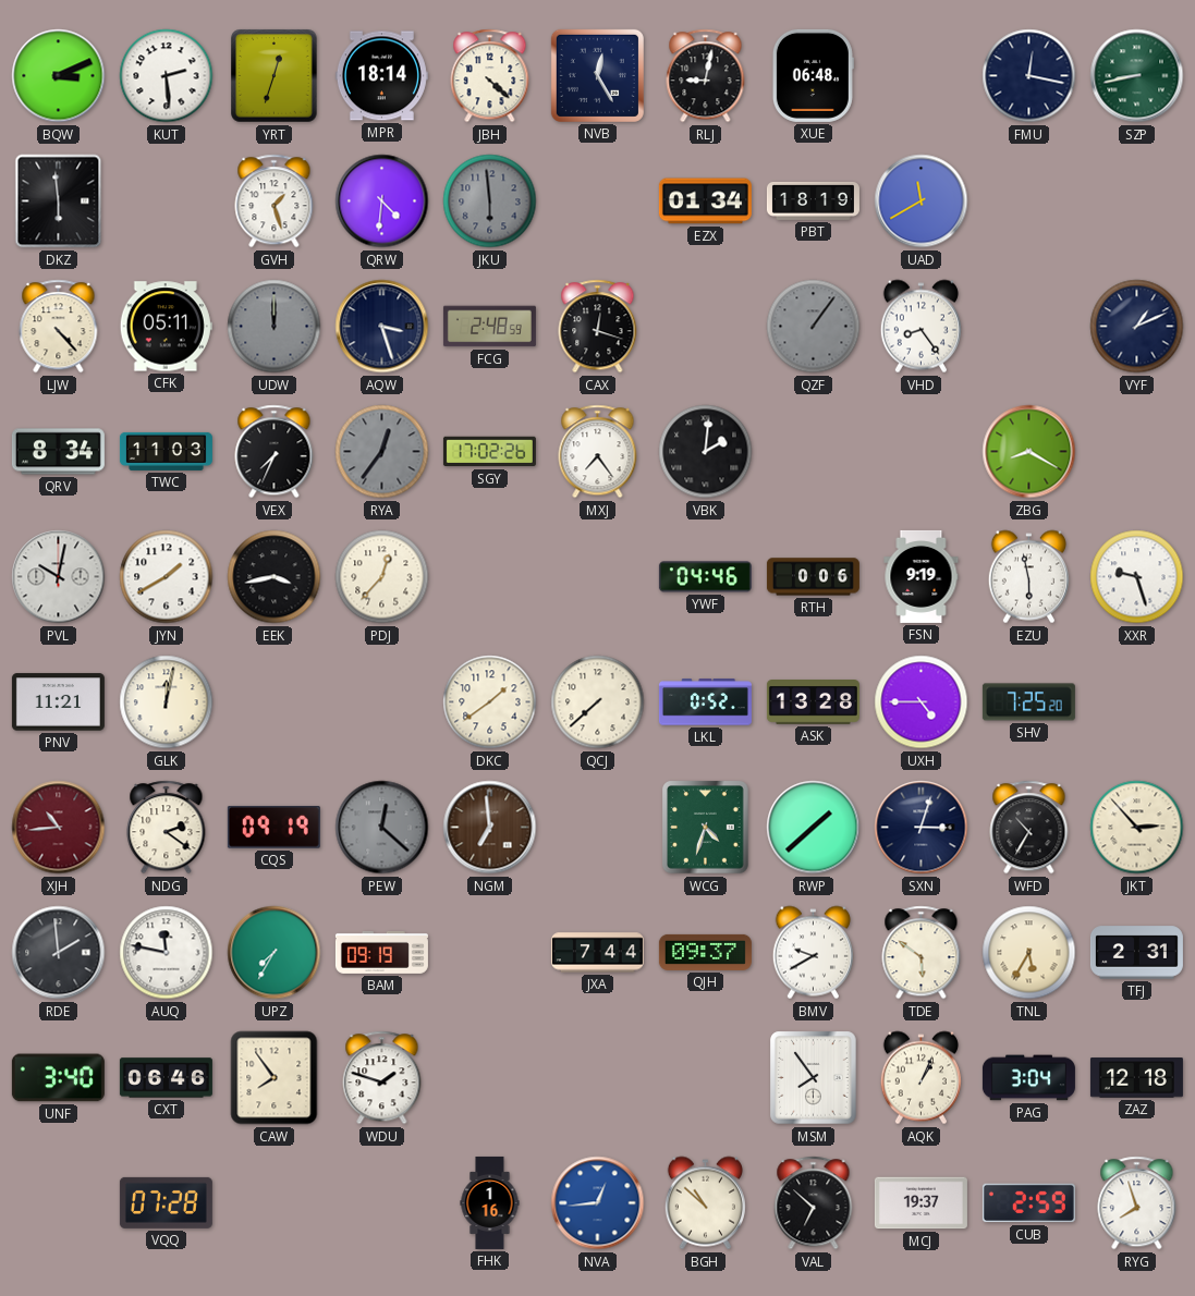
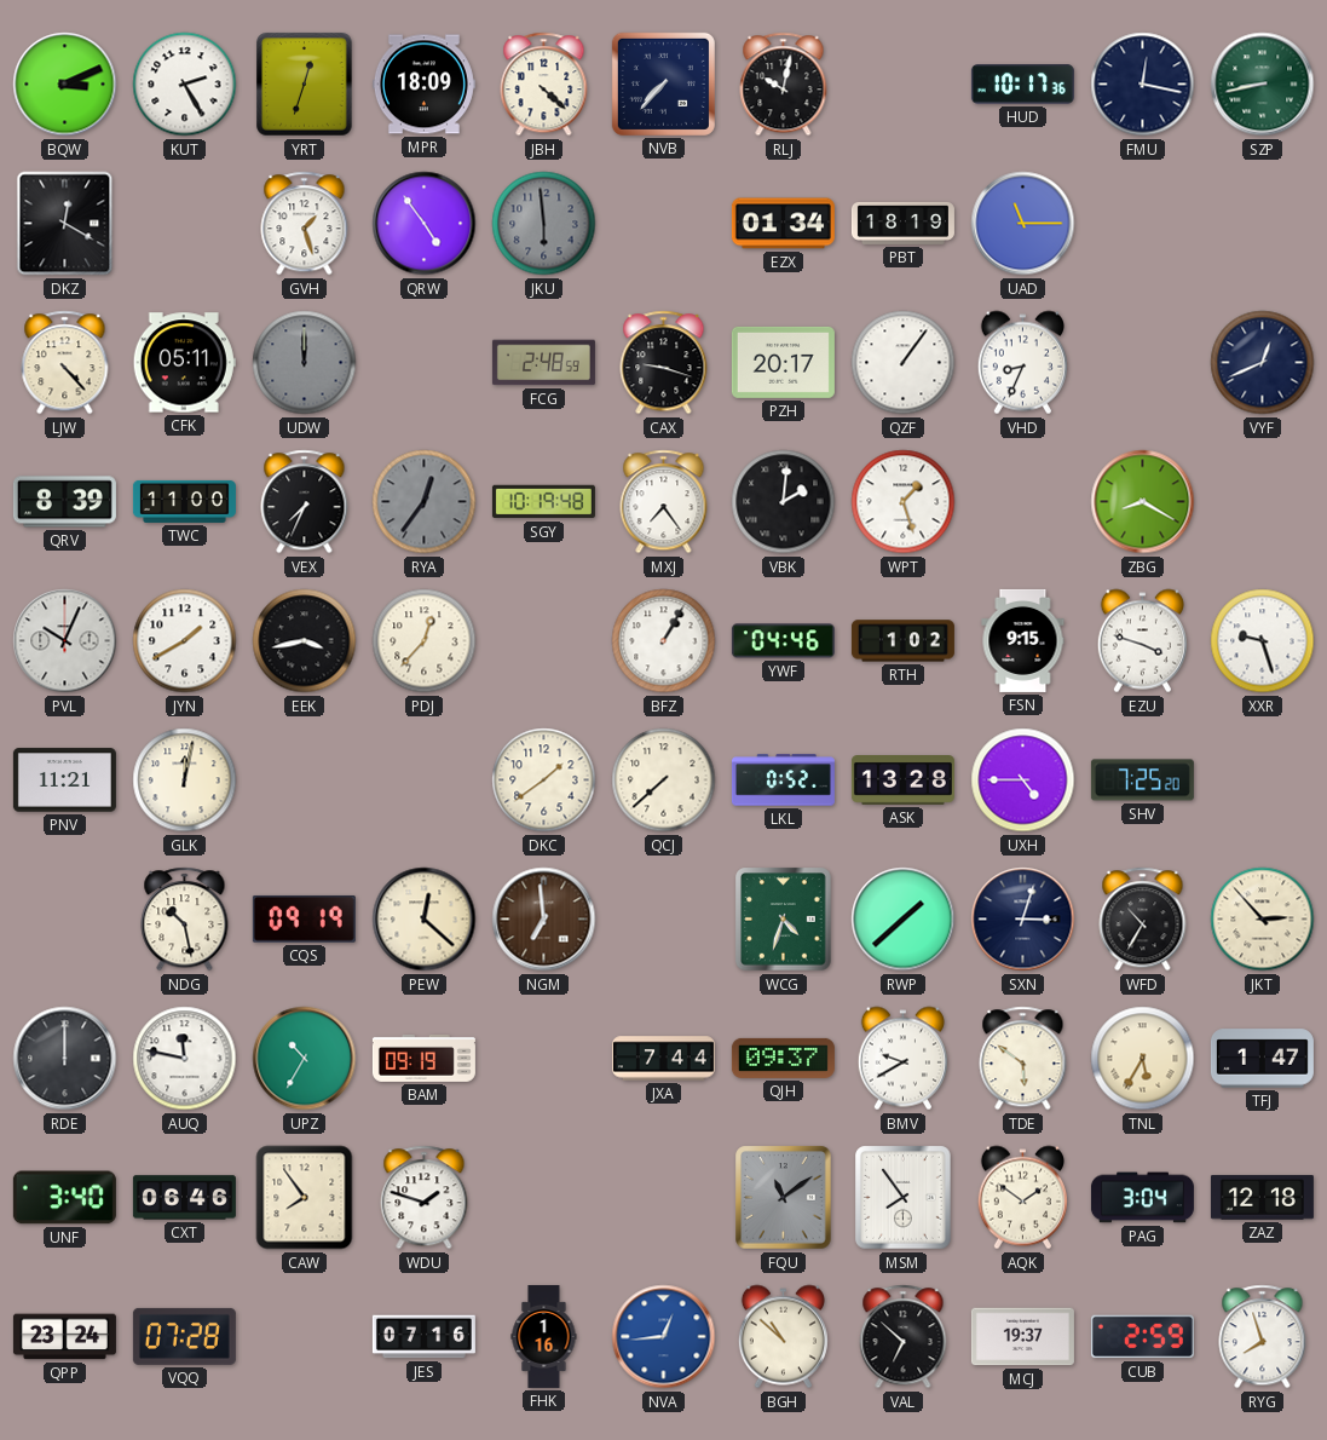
KUT: 2:29 -> 2:25 (185, 85)
MPR: 18:14 -> 18:09 (423, 85)
NVB: 12:25 -> 7:37 (663, 83)
RLJ: 9:02 -> 10:02 (784, 85)
XUE: 06:48 -> none (813, 75)
HUD: none -> 10:17 (1022, 85)
DKZ: 5:59 -> 12:20 (65, 224)
QRW: 4:31 -> 4:54 (425, 224)
UAD: 11:40 -> 11:15 (1023, 224)
AQW: 3:27 -> none (382, 327)
CAX: 12:18 -> 9:18 (664, 363)
PZH: none -> 20:17 (783, 362)
QZF dial: grey -> white (904, 363)
VHD: 8:24 -> 8:34 (1022, 363)
VYF: 1:11 -> 12:41 (1263, 363)
QRV: 8:34 -> 8:39 (64, 502)
TWC: 11:03 -> 11:00 (184, 501)
SGY: 17:02 -> 10:19 (543, 502)
WPT: none -> 1:27 (904, 502)
PVL: 10:02 -> 10:04 (65, 641)
BFZ: none -> 1:05 (664, 641)
RTH: 0:06 -> 1:02 (902, 641)
FSN: 9:19 -> 9:15 (1023, 640)
EZU: 5:58 -> 3:48 (1142, 641)
XJH: 10:44 -> none (59, 828)
NDG: 2:21 -> 10:28 (185, 920)
PEW dial: grey -> cream (425, 920)
RDE: 1:59 -> 12:00 (65, 1059)
UPZ: 7:35 -> 10:35 (305, 1059)
TFJ: 2:31 -> 1:47 (1262, 1059)
FQU: none -> 11:09 (784, 1198)
AQK: 1:04 -> 1:51 (1022, 1198)
QPP: none -> 23:24 (64, 1337)
JES: none -> 07:16 (423, 1337)
